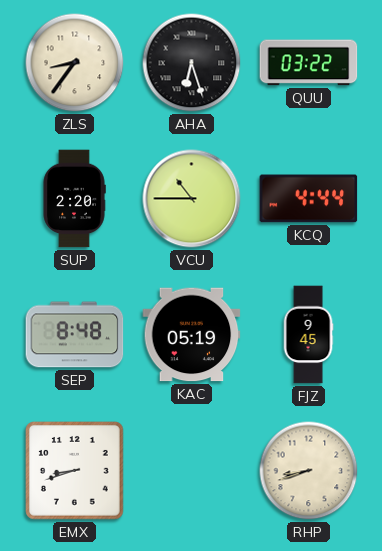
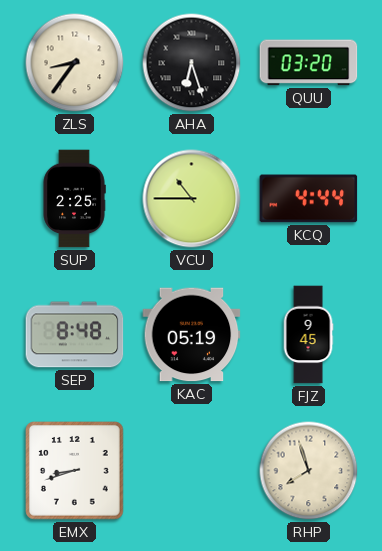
QUU: 03:22 -> 03:20 (309, 63)
SUP: 2:20 -> 2:25 (74, 199)
RHP: 8:42 -> 7:57 (309, 471)
